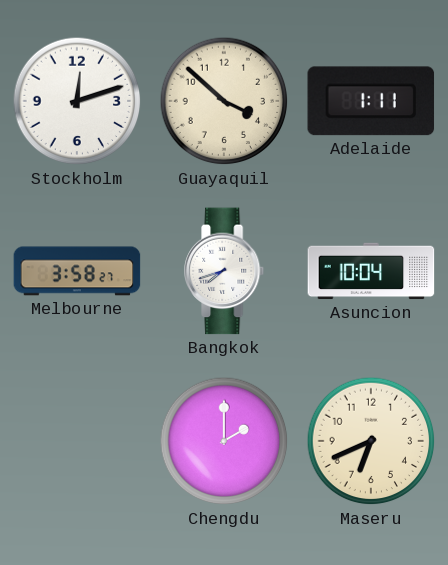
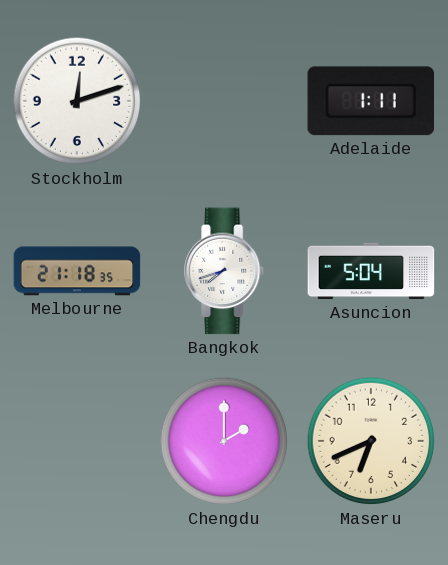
Guayaquil: 3:52 -> none (224, 101)
Melbourne: 3:58 -> 21:18 (77, 271)
Asuncion: 10:04 -> 5:04 (371, 271)
